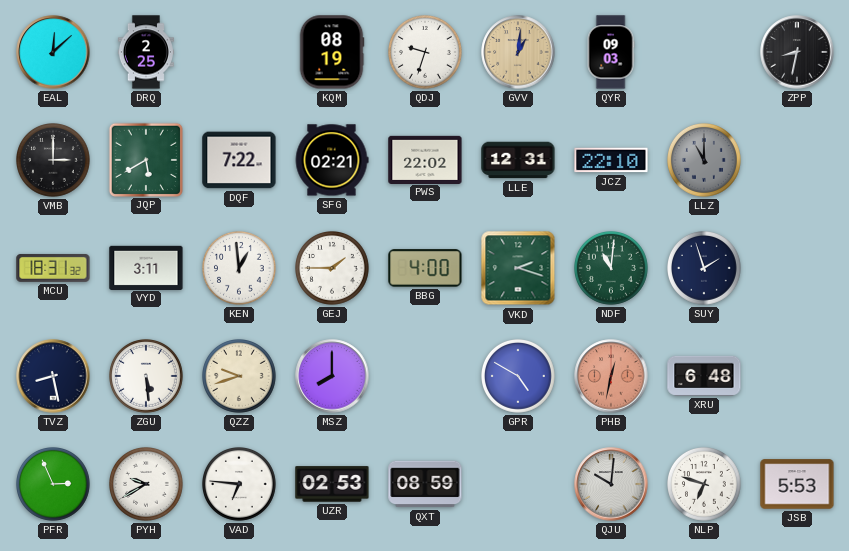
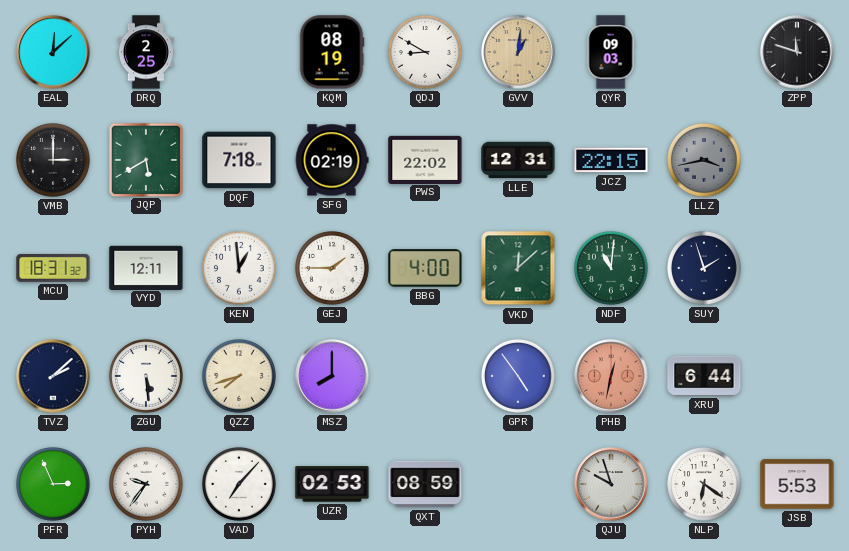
QDJ: 9:33 -> 8:50 (426, 53)
ZPP: 8:32 -> 11:48 (797, 52)
DQF: 7:22 -> 7:18 (239, 160)
SFG: 02:21 -> 02:19 (332, 160)
JCZ: 22:10 -> 22:15 (611, 160)
LLZ: 11:00 -> 3:43 (705, 161)
VYD: 3:11 -> 12:11 (146, 267)
VKD: 2:18 -> 12:08 (518, 268)
TVZ: 8:28 -> 2:08 (53, 376)
QZZ: 9:42 -> 7:42 (240, 377)
GPR: 4:50 -> 4:54 (519, 377)
XRU: 6:48 -> 6:44 (704, 376)
PYH: 9:40 -> 9:36 (147, 485)
VAD: 6:46 -> 7:07 (240, 485)
QJU: 10:01 -> 9:57 (611, 484)
NLP: 6:48 -> 6:21 (705, 485)
